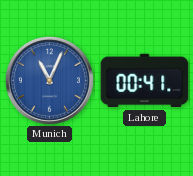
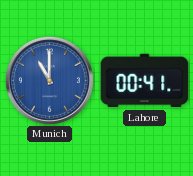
Munich: 11:04 -> 11:00 (49, 80)
